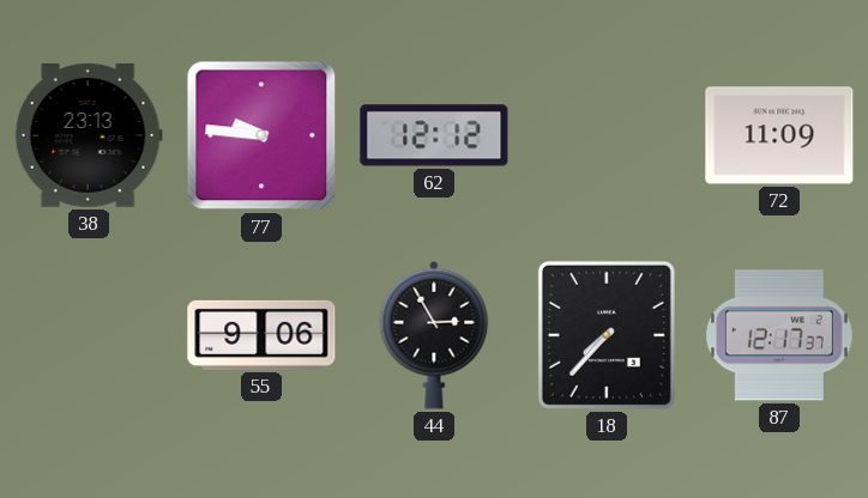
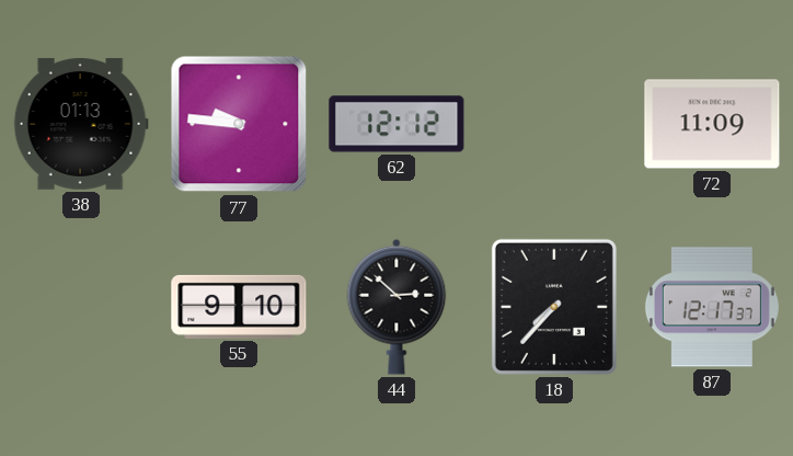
38: 23:13 -> 01:13 (81, 124)
55: 9:06 -> 9:10 (239, 307)
44: 2:55 -> 2:52 (396, 307)
